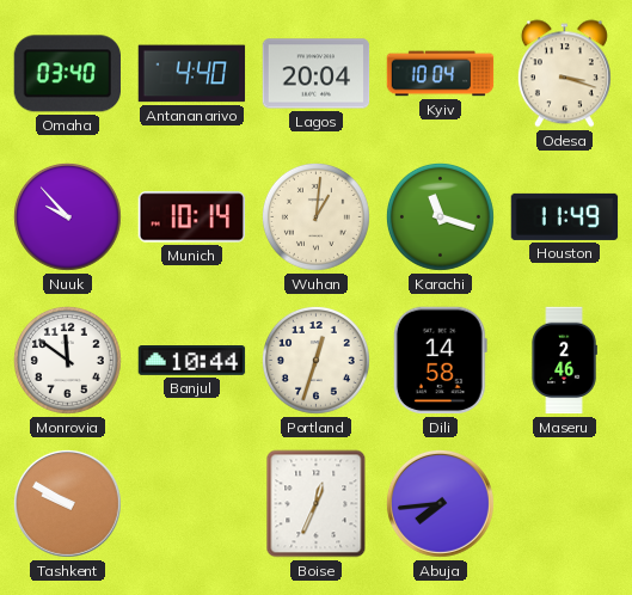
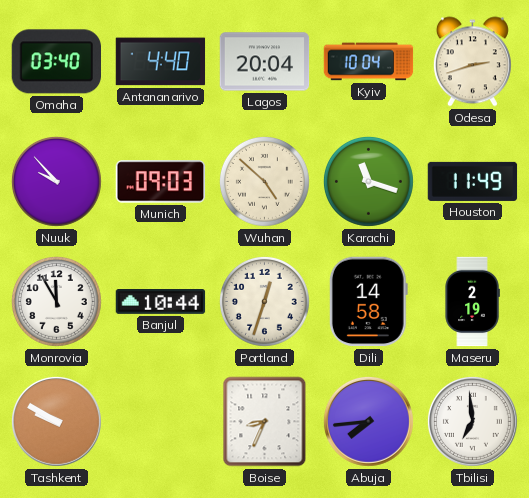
Odesa: 3:18 -> 2:42 (472, 62)
Munich: 10:14 -> 09:03 (161, 182)
Wuhan: 1:01 -> 4:52 (264, 181)
Monrovia: 11:51 -> 11:55 (56, 301)
Maseru: 2:46 -> 2:19 (472, 302)
Boise: 12:34 -> 8:34 (265, 422)
Tbilisi: none -> 6:59 (472, 421)
